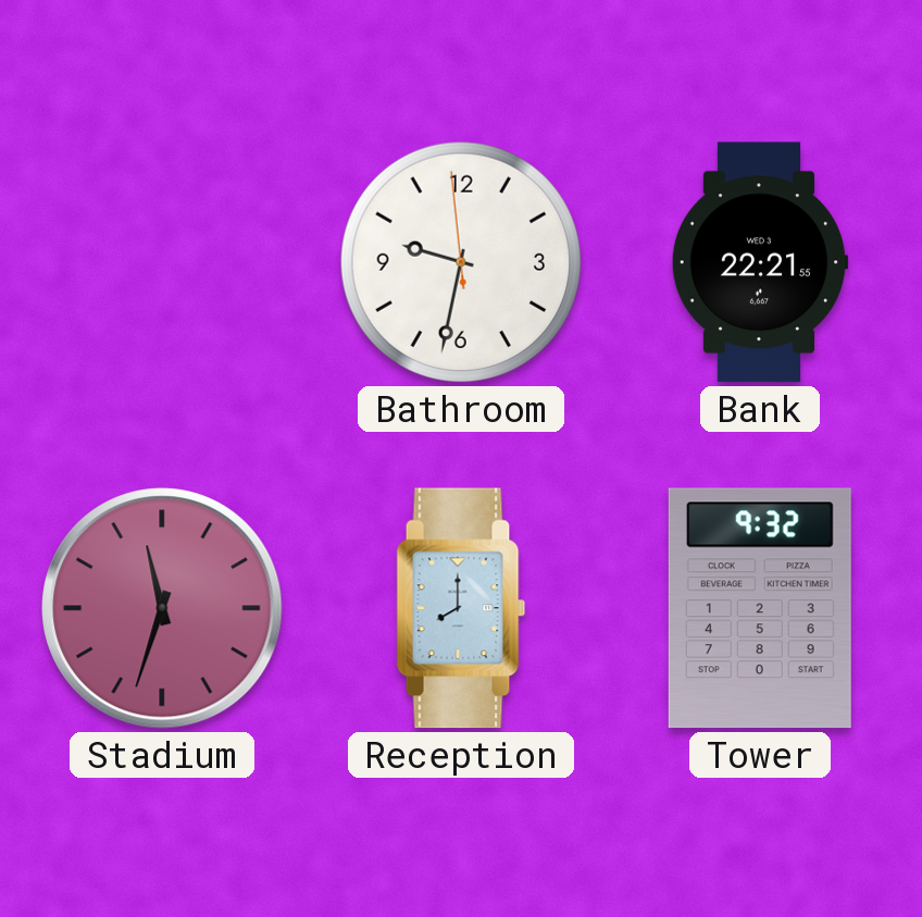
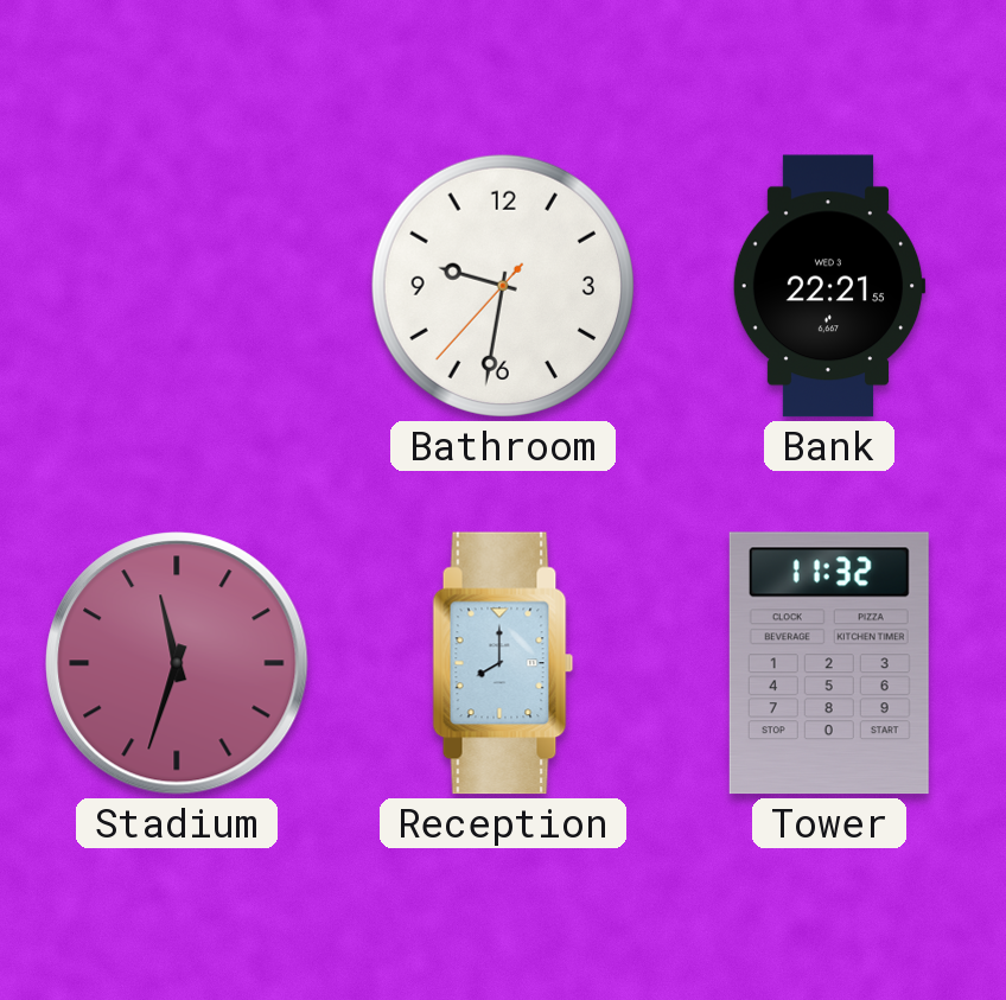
Bathroom: 9:31:59 -> 9:31:37 (503, 286)
Tower: 9:32 -> 11:32 (829, 663)
